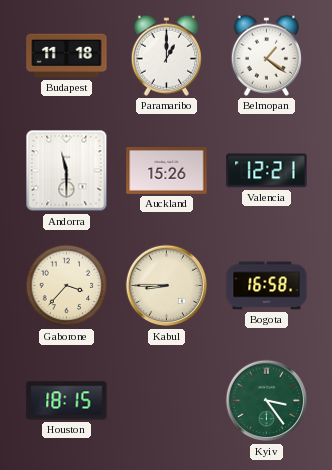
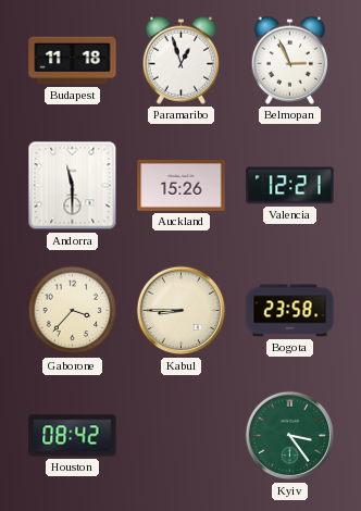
Paramaribo: 1:00 -> 12:57 (180, 60)
Belmopan: 1:21 -> 2:56 (289, 60)
Bogota: 16:58 -> 23:58 (290, 311)
Houston: 18:15 -> 08:42 (73, 436)
